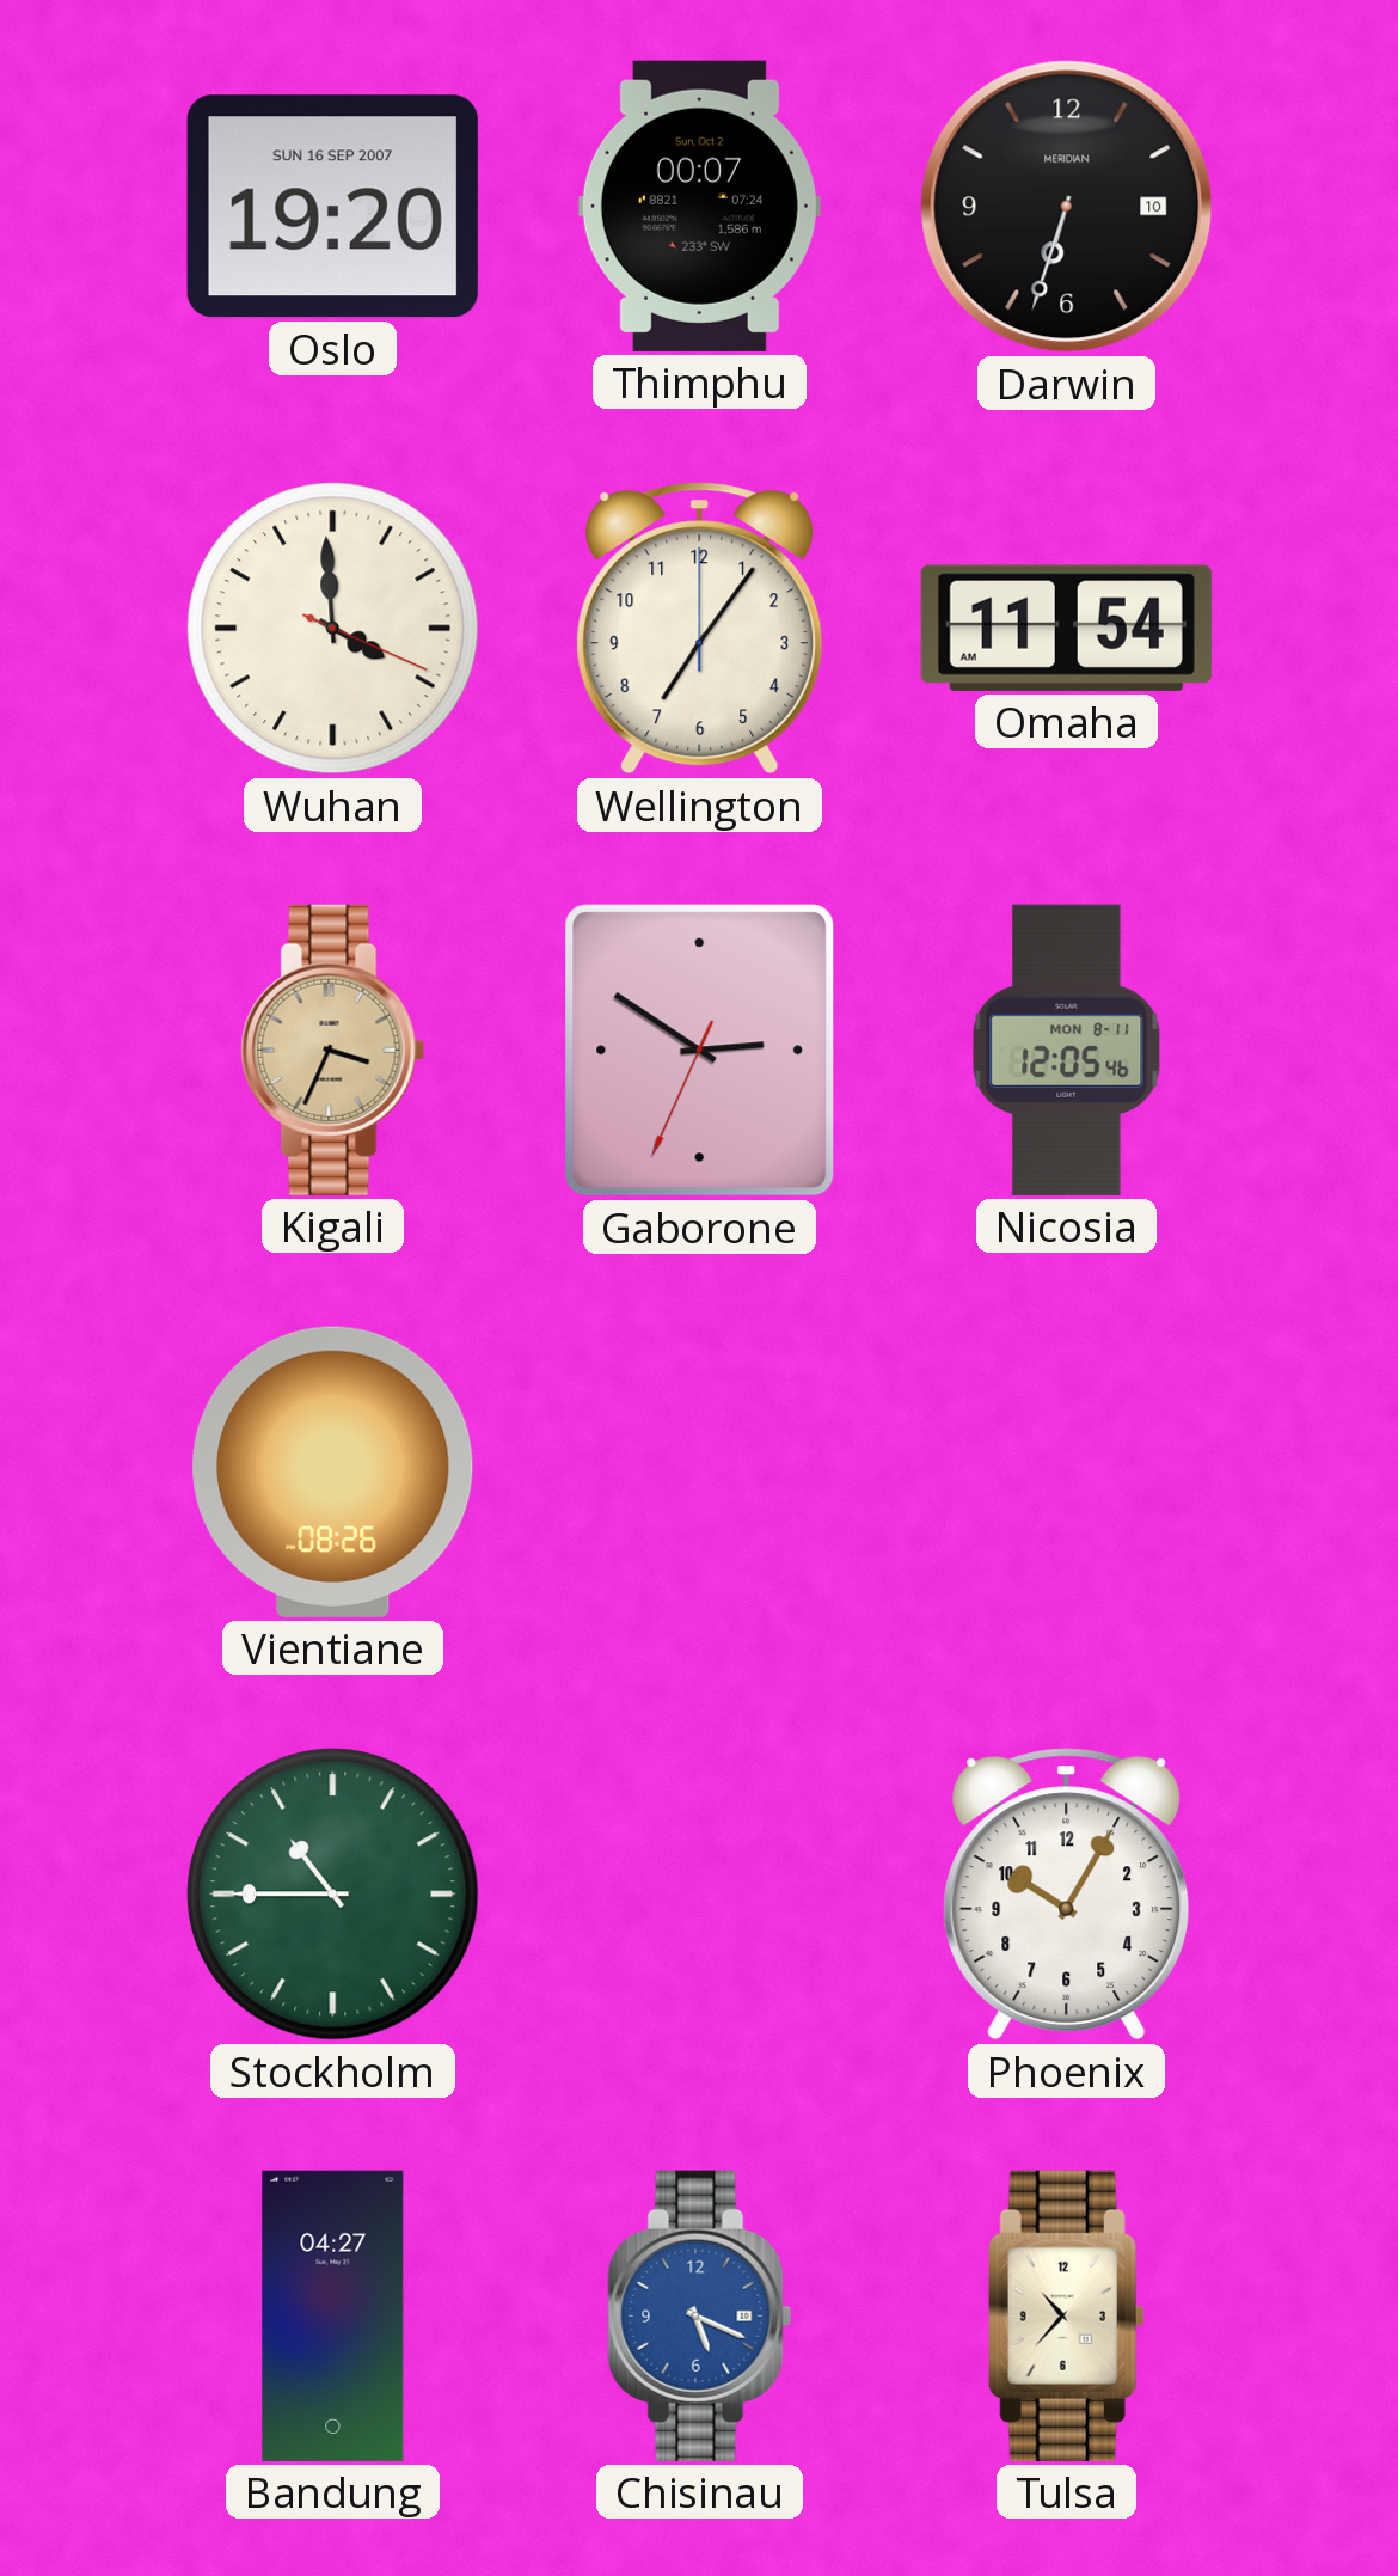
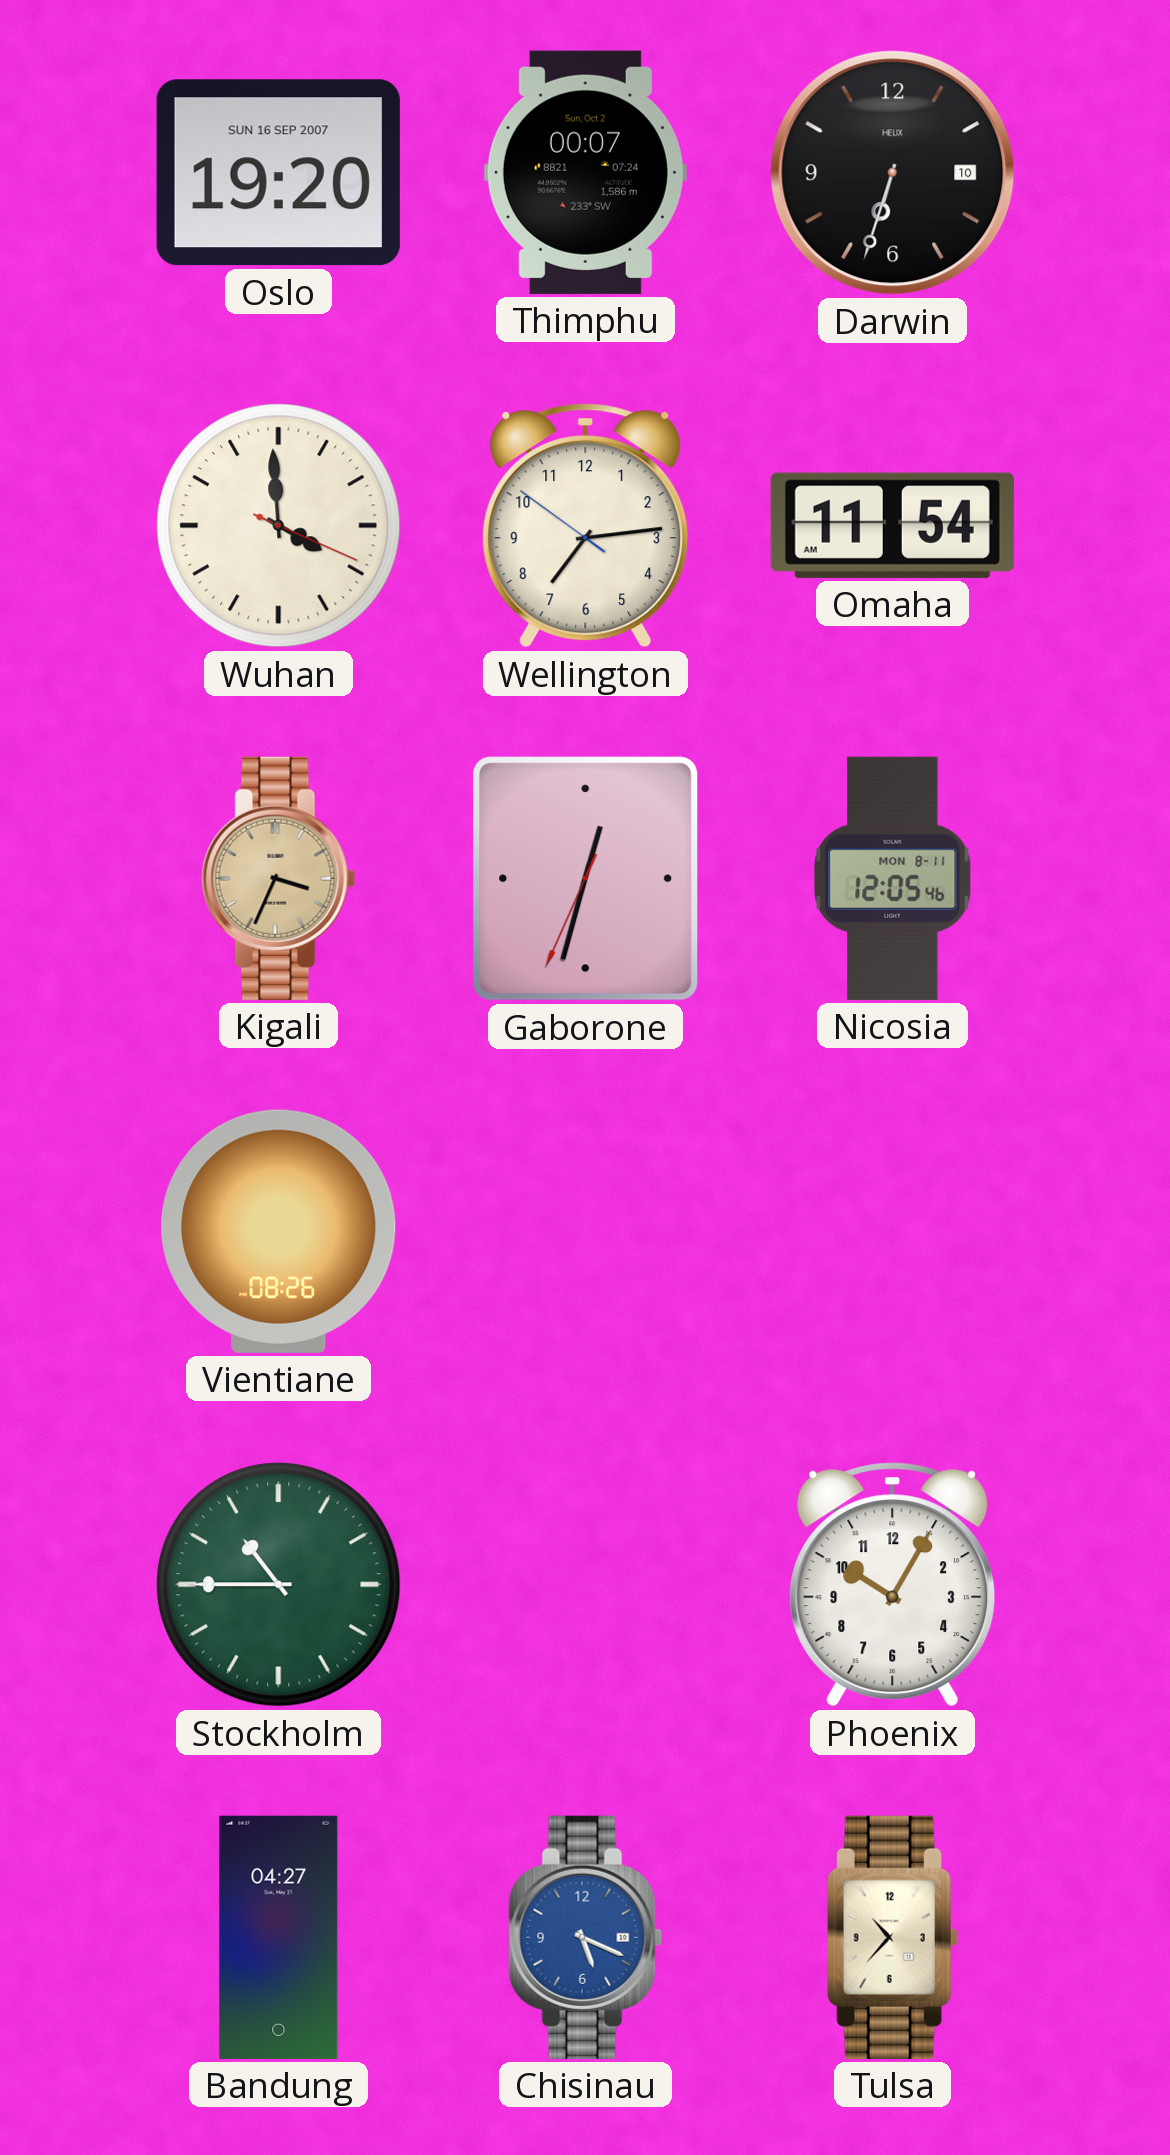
Darwin brand: MERIDIAN -> HELIX (893, 173)
Wellington: 7:06 -> 7:13 (586, 526)
Gaborone: 2:50 -> 12:32 (586, 879)
